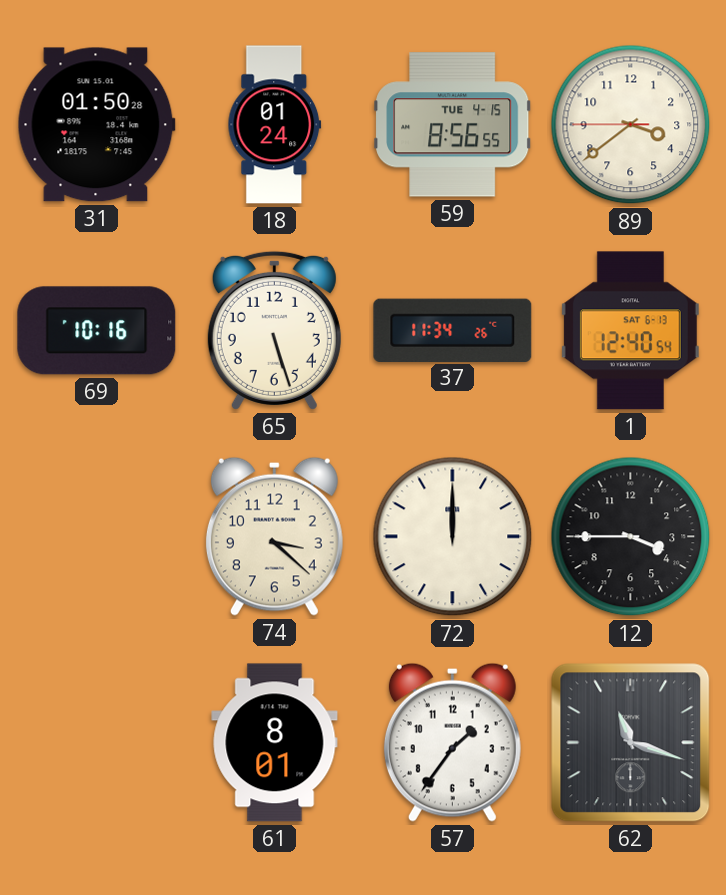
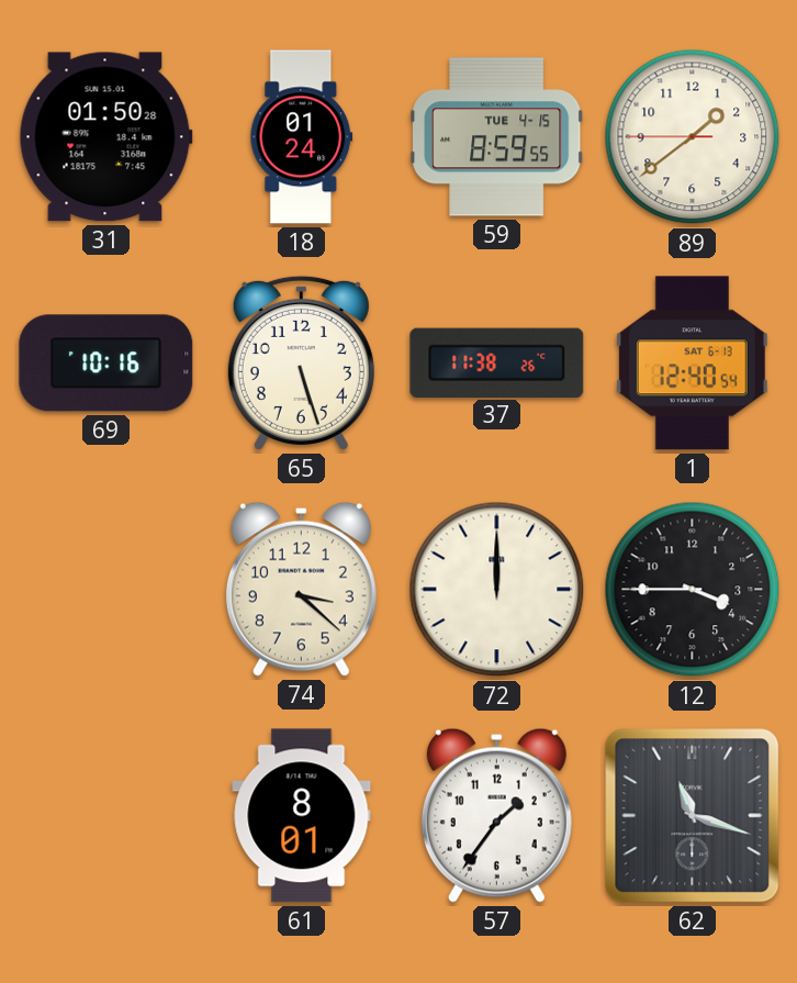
59: 8:56 -> 8:59 (497, 137)
89: 3:38 -> 1:38 (693, 137)
37: 11:34 -> 11:38 (497, 362)
